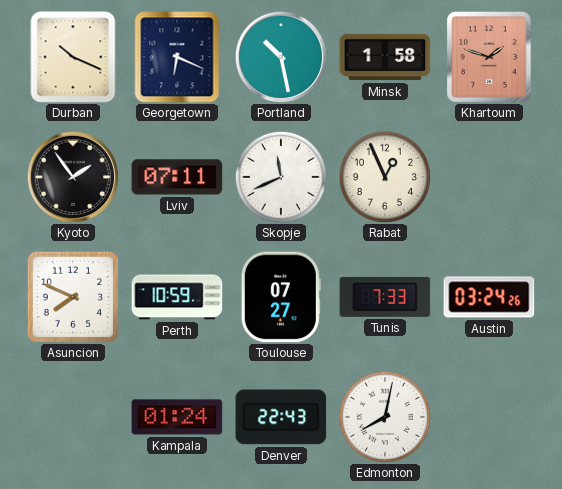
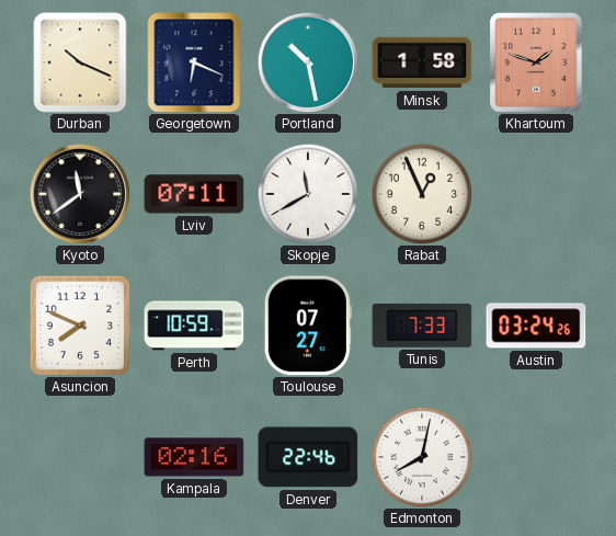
Kyoto: 1:54 -> 11:39 (80, 194)
Skopje: 11:41 -> 11:40 (308, 194)
Kampala: 01:24 -> 02:16 (194, 457)
Denver: 22:43 -> 22:46 (308, 457)
